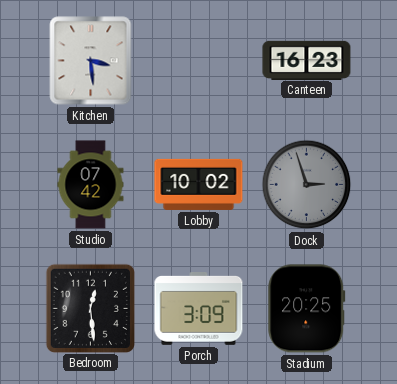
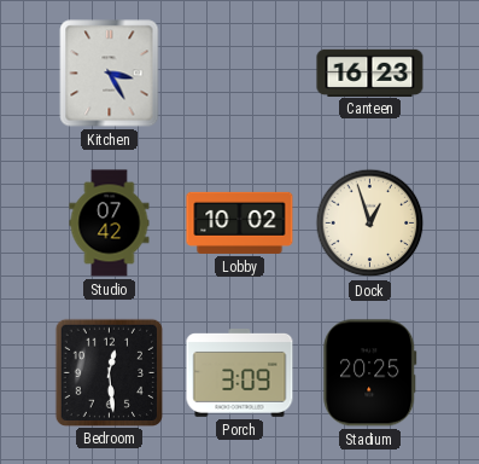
Kitchen: 3:29 -> 3:25 (110, 74)
Dock: 2:57 -> 12:57 (370, 224)
Dock dial: grey -> cream (370, 224)
